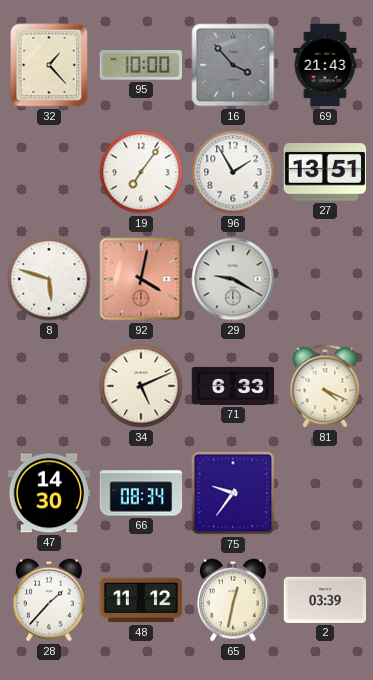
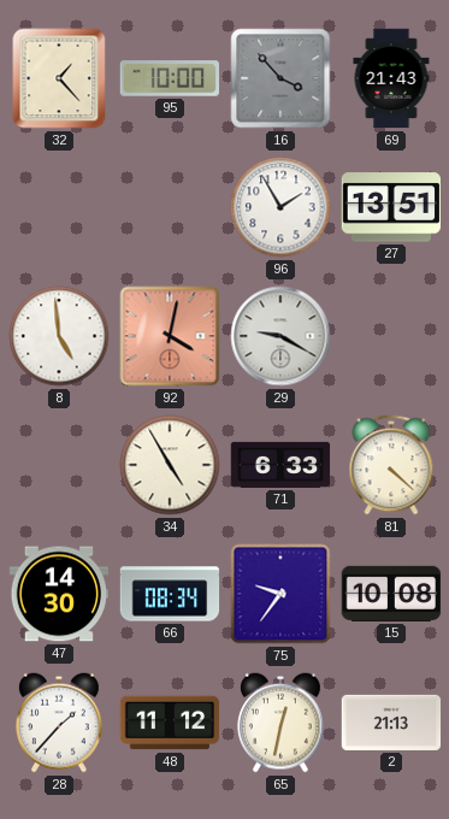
19: 7:06 -> none (141, 172)
8: 5:48 -> 4:59 (59, 336)
34: 5:11 -> 4:55 (170, 465)
81: 4:19 -> 4:22 (391, 465)
15: none -> 10:08 (391, 594)
2: 03:39 -> 21:13 (391, 723)
